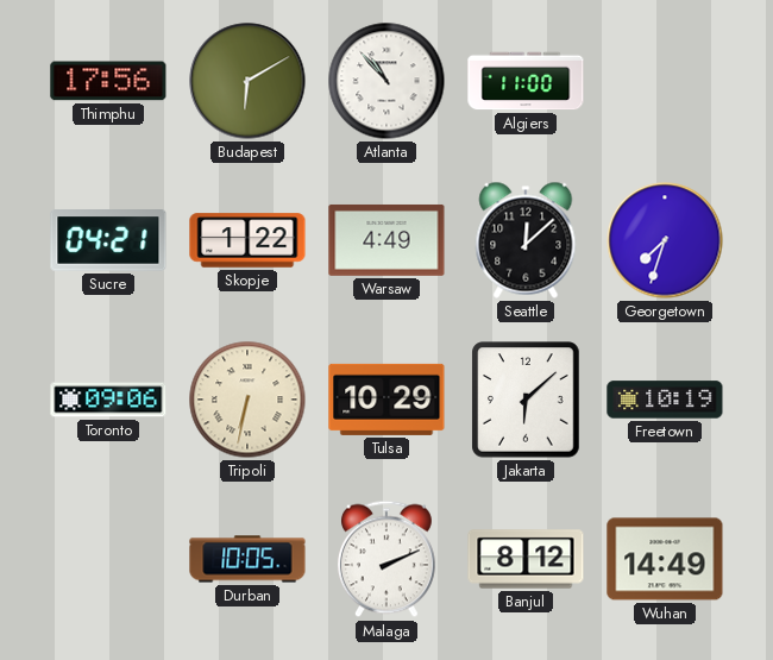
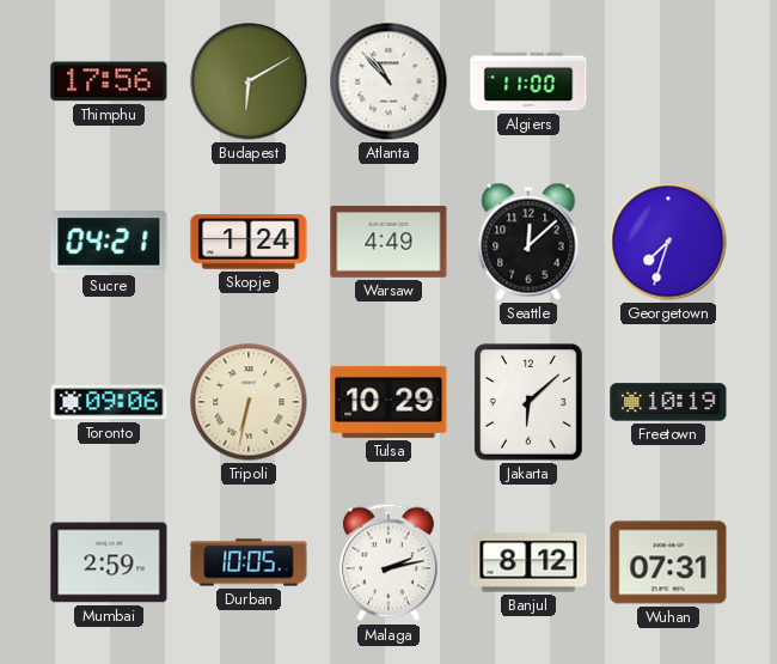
Skopje: 1:22 -> 1:24 (249, 242)
Mumbai: none -> 2:59 (109, 562)
Malaga: 2:11 -> 2:13 (389, 562)
Wuhan: 14:49 -> 07:31 (668, 562)
